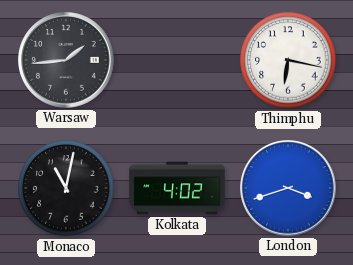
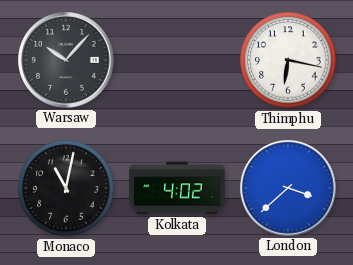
Warsaw: 1:44 -> 10:07 (66, 60)
London: 3:42 -> 3:38 (288, 188)
